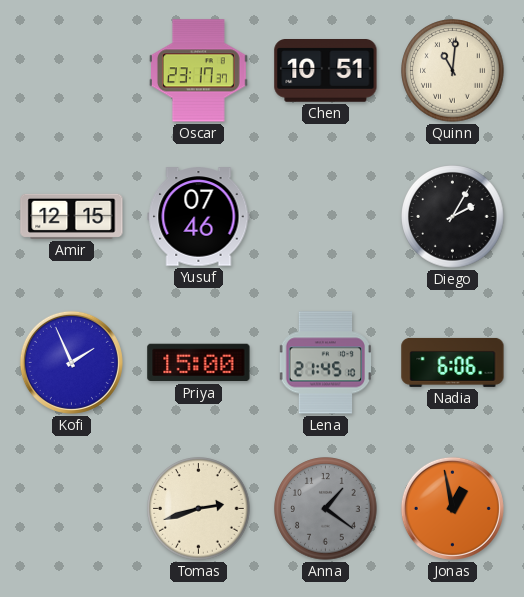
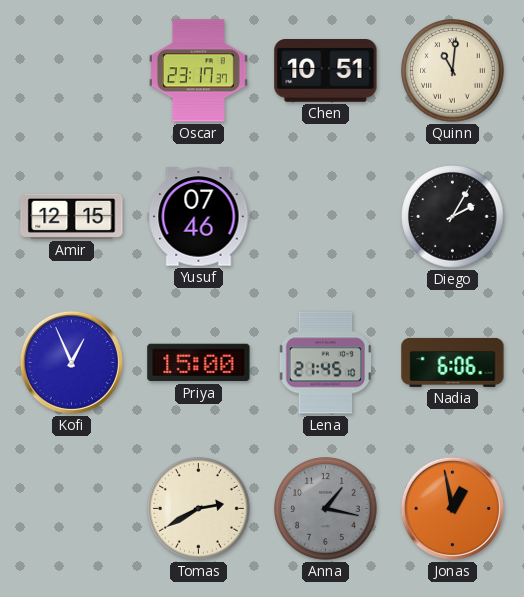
Kofi: 1:56 -> 12:56 (71, 362)
Tomas: 2:42 -> 2:40 (199, 509)
Anna: 1:21 -> 1:17 (326, 509)
